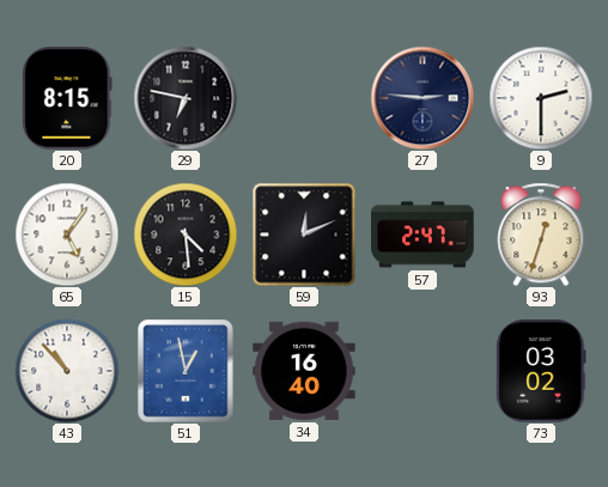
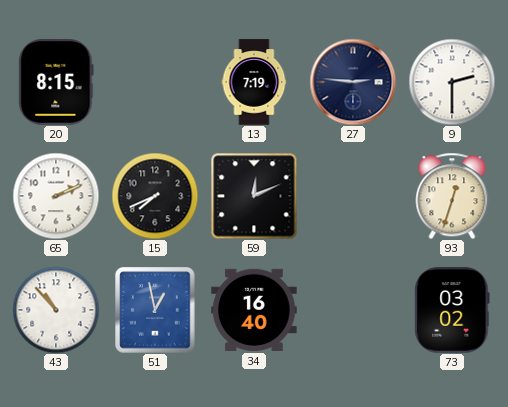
29: 6:47 -> none (186, 98)
13: none -> 7:19 (254, 82)
65: 5:06 -> 2:11 (56, 196)
15: 4:29 -> 7:41 (155, 196)
57: 2:47 -> none (422, 235)
